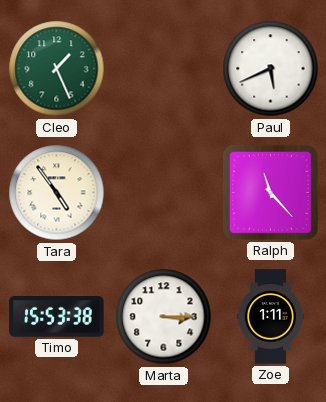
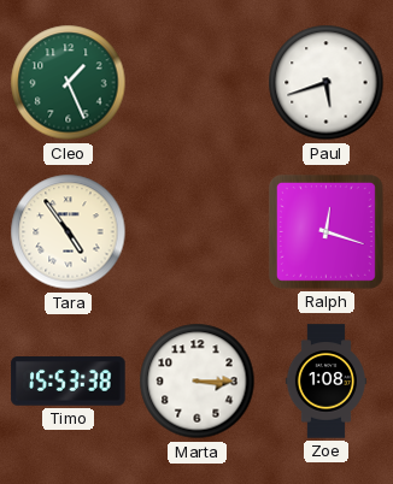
Paul: 5:41 -> 5:42 (327, 83)
Ralph: 11:23 -> 12:18 (325, 231)
Zoe: 1:11 -> 1:08 (325, 382)
